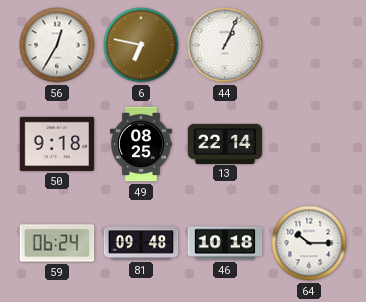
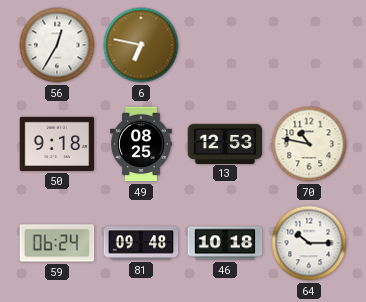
44: 1:04 -> none (225, 45)
13: 22:14 -> 12:53 (225, 143)
70: none -> 10:47 (309, 144)
